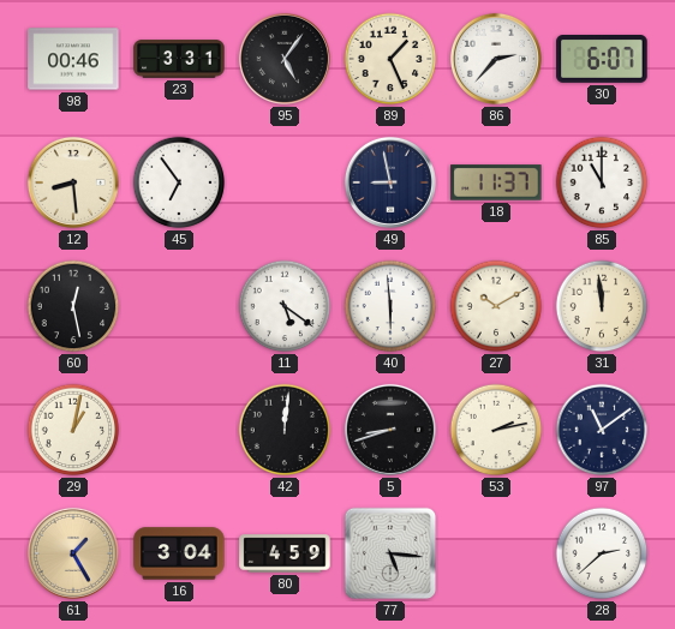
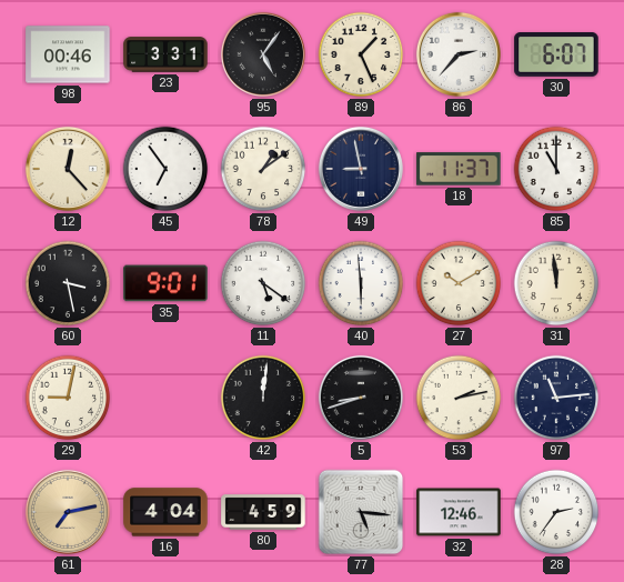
12: 8:29 -> 12:23 (68, 169)
78: none -> 1:09 (263, 169)
60: 12:28 -> 3:28 (68, 283)
35: none -> 9:01 (165, 283)
29: 1:02 -> 9:02 (68, 398)
97: 11:09 -> 11:14 (556, 398)
61: 1:25 -> 7:13 (68, 512)
16: 3:04 -> 4:04 (165, 512)
32: none -> 12:46 (459, 512)
28: 2:38 -> 2:36 (556, 512)
